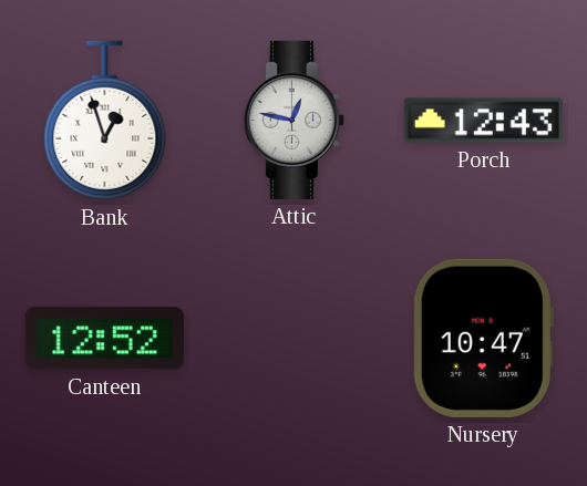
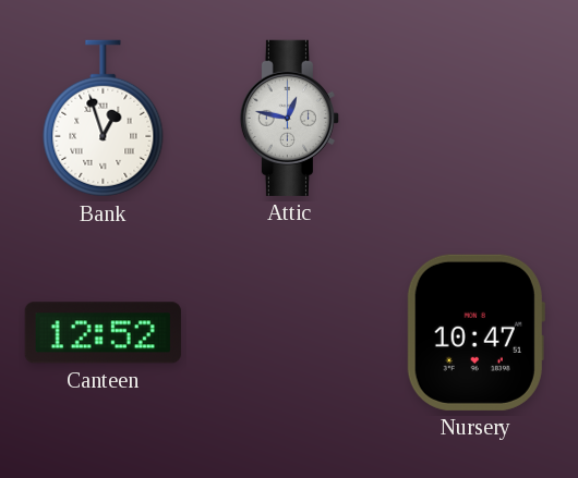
Porch: 12:43 -> none (483, 121)
